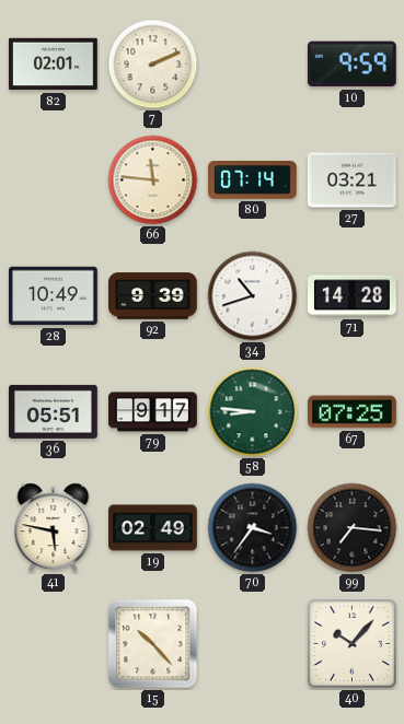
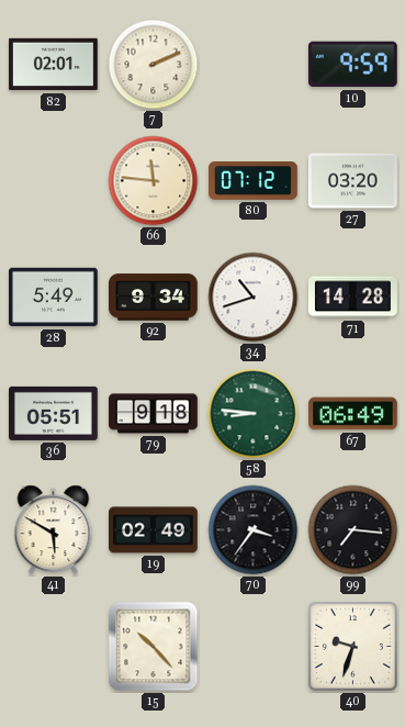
80: 07:14 -> 07:12 (254, 181)
27: 03:21 -> 03:20 (353, 181)
28: 10:49 -> 5:49 (54, 298)
92: 9:39 -> 9:34 (154, 298)
79: 9:17 -> 9:18 (154, 414)
67: 07:25 -> 06:49 (353, 414)
41: 5:47 -> 5:50 (54, 530)
40: 10:07 -> 9:33 (352, 646)
